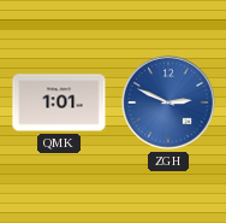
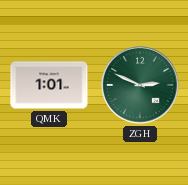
ZGH dial: blue -> green (140, 85)
